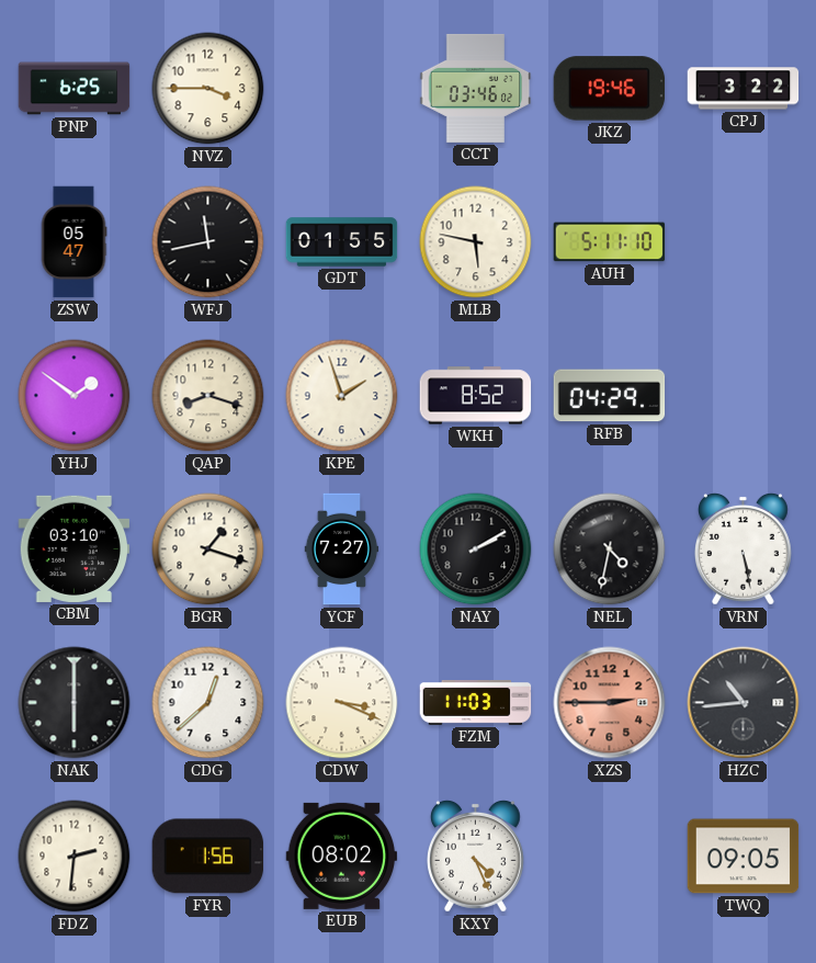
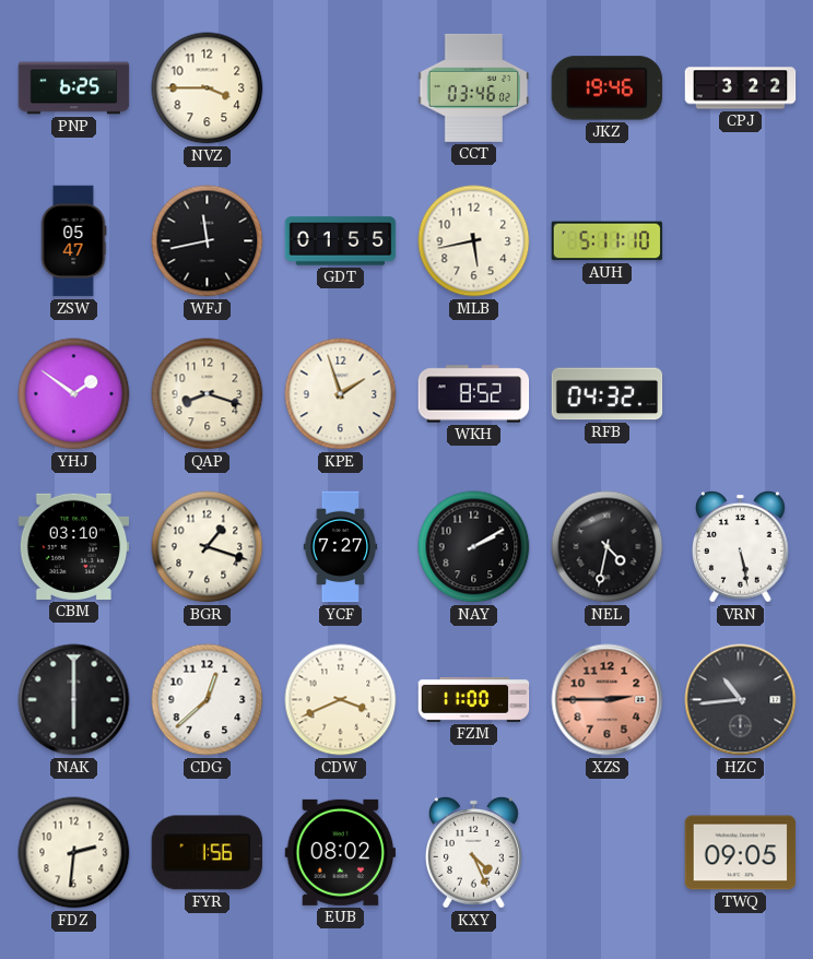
MLB: 5:47 -> 5:43 (474, 241)
RFB: 04:29 -> 04:32 (608, 394)
CDW: 3:19 -> 3:41 (341, 700)
FZM: 11:03 -> 11:00 (474, 700)
